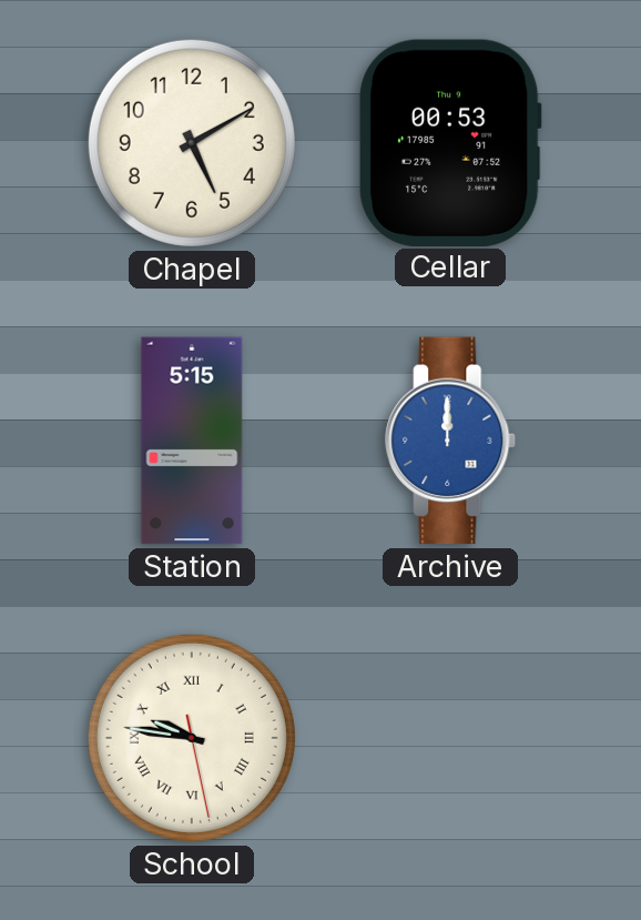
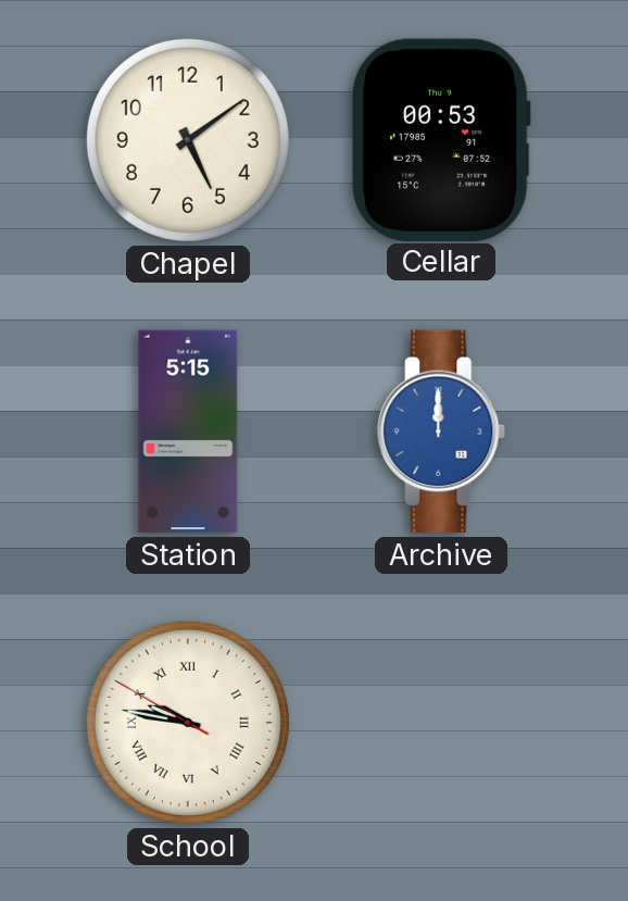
Chapel: 5:10 -> 5:09 (188, 140)
School: 9:46:28 -> 9:46:50 (188, 723)
